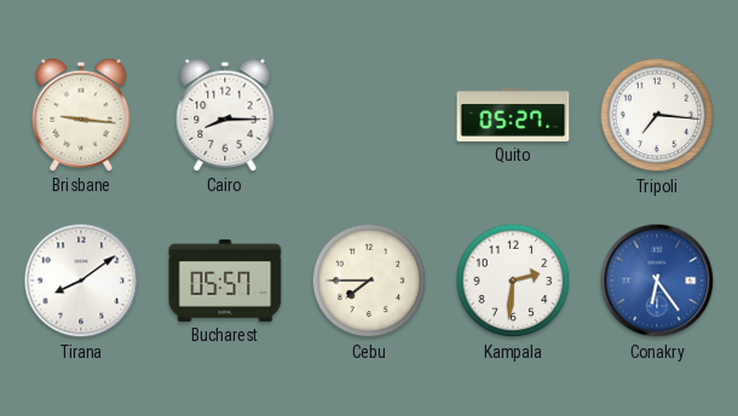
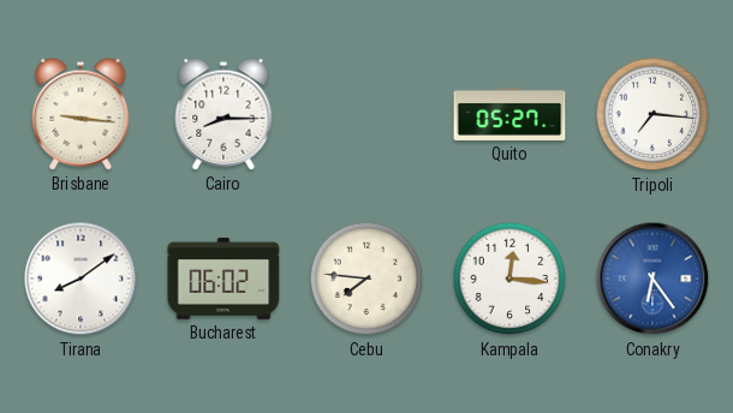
Bucharest: 05:57 -> 06:02 (224, 279)
Cebu: 7:45 -> 7:46 (366, 279)
Kampala: 2:31 -> 12:16 (509, 279)
